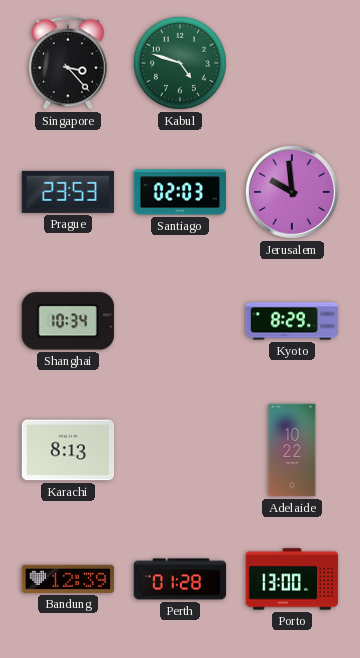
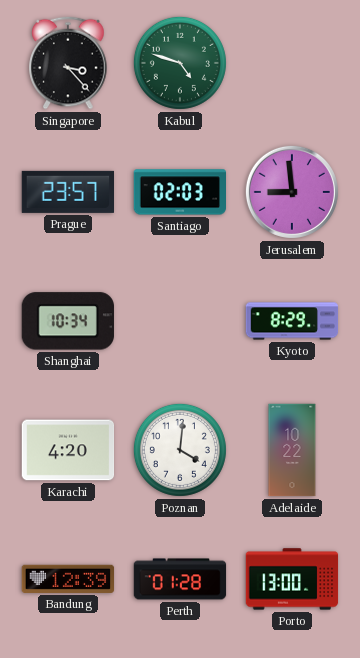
Prague: 23:53 -> 23:57 (67, 192)
Jerusalem: 9:59 -> 8:59 (292, 192)
Karachi: 8:13 -> 4:20 (68, 450)
Poznan: none -> 4:01 (180, 450)
